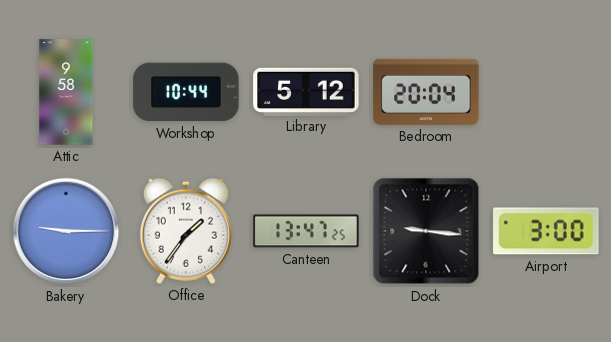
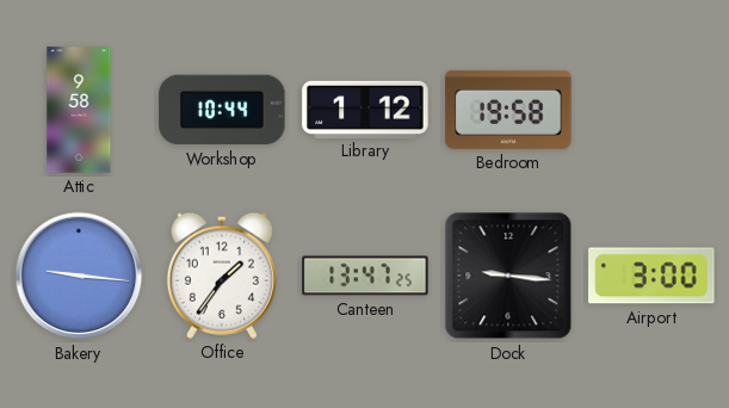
Library: 5:12 -> 1:12 (365, 109)
Bedroom: 20:04 -> 19:58 (508, 110)
Bakery: 9:15 -> 9:16 (79, 276)
